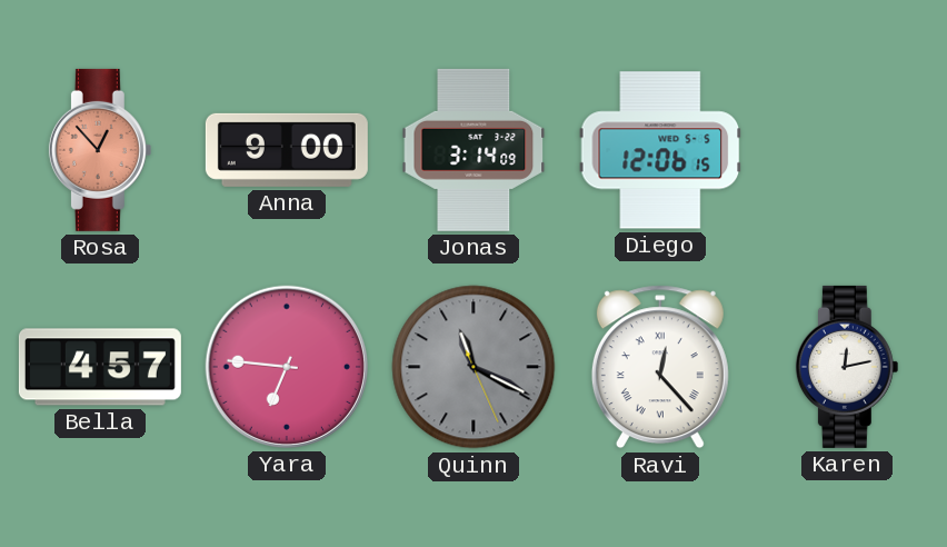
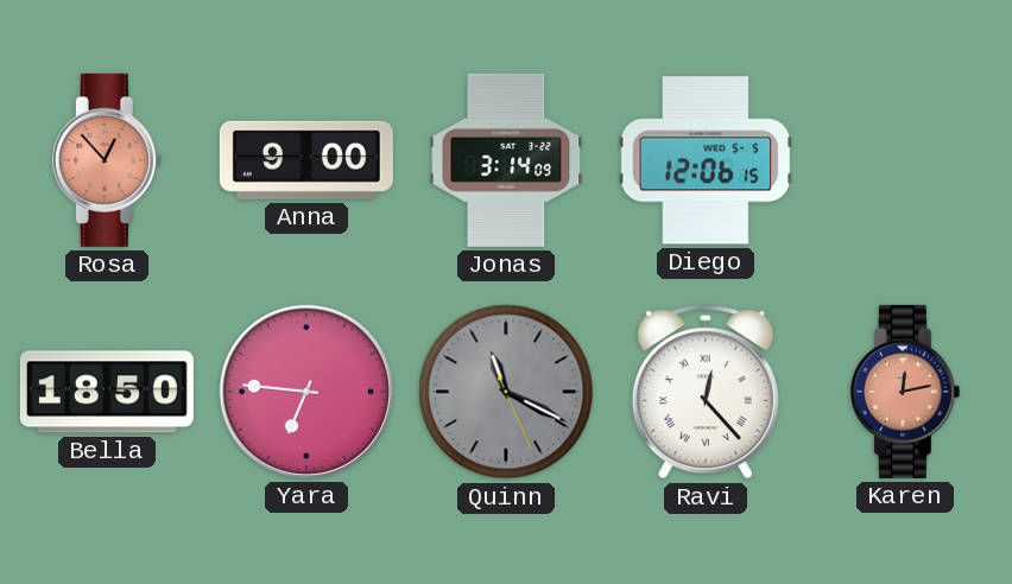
Bella: 4:57 -> 18:50 (107, 392)
Karen dial: white -> salmon (905, 392)
